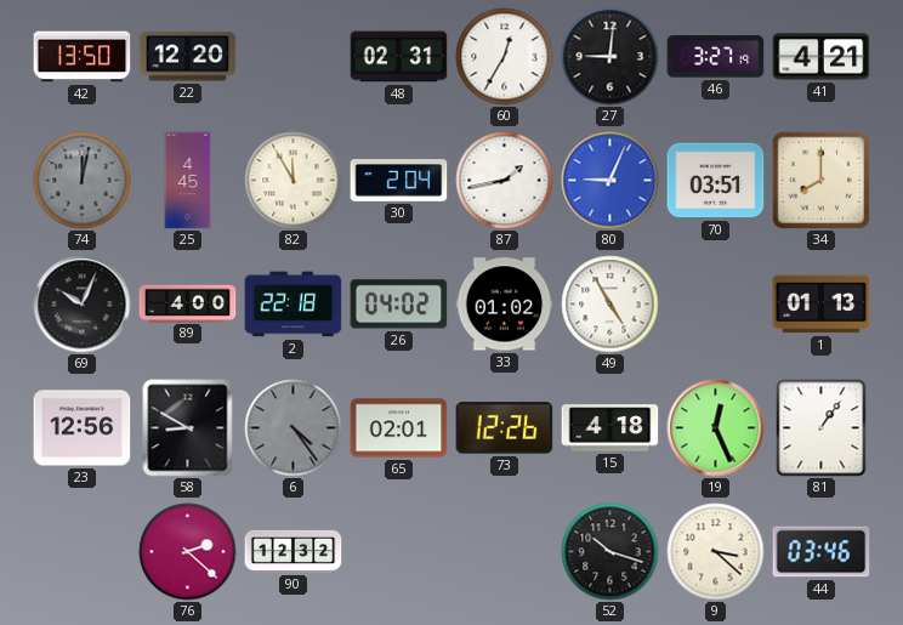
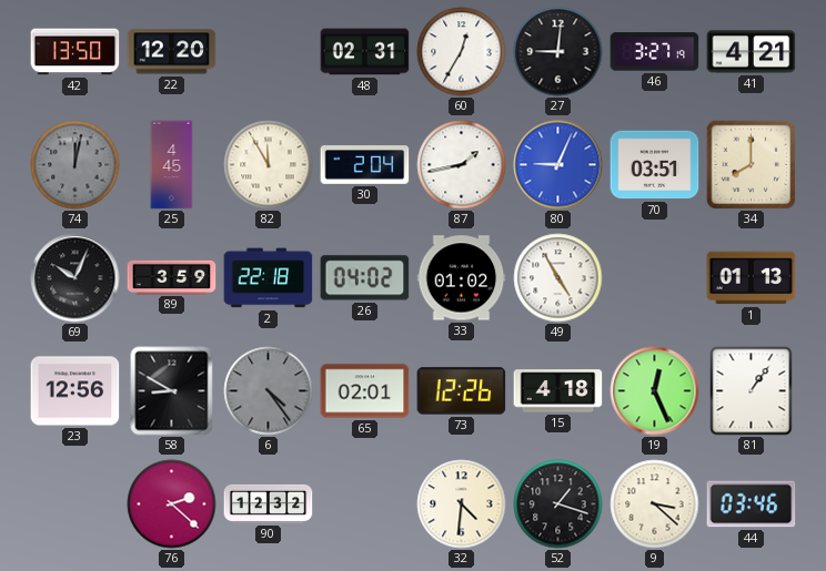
89: 4:00 -> 3:59 (172, 277)
32: none -> 4:31 (462, 504)
52: 10:18 -> 1:18 (558, 504)
